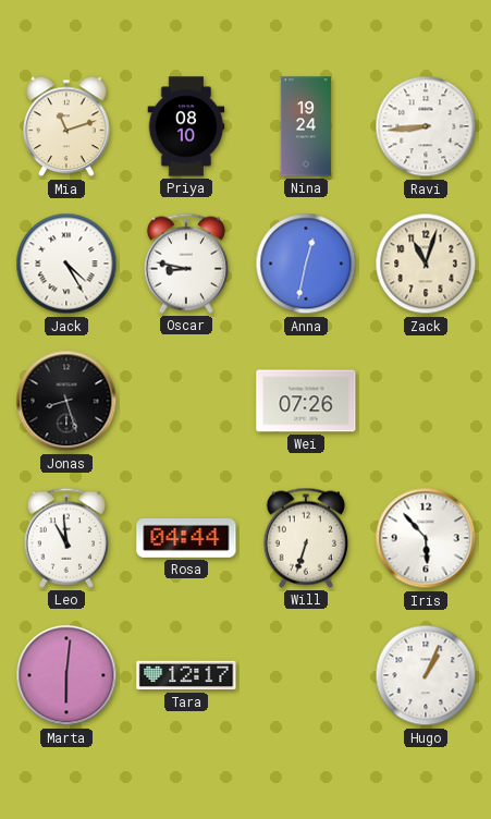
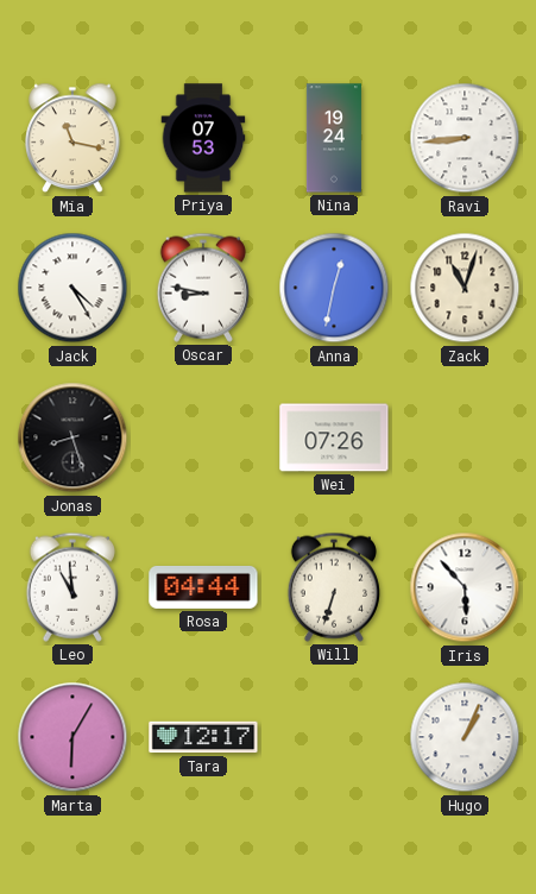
Mia: 11:12 -> 11:17 (72, 138)
Priya: 08:10 -> 07:53 (203, 138)
Marta: 6:01 -> 6:05 (72, 737)
